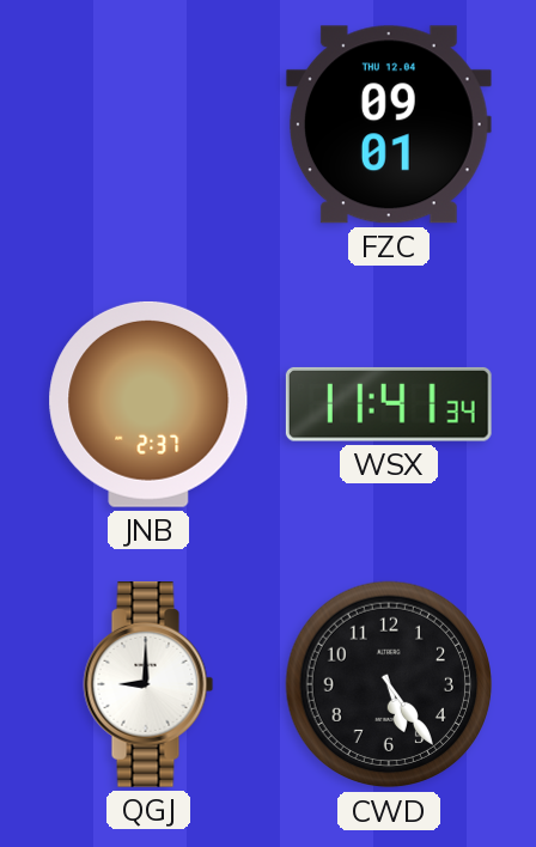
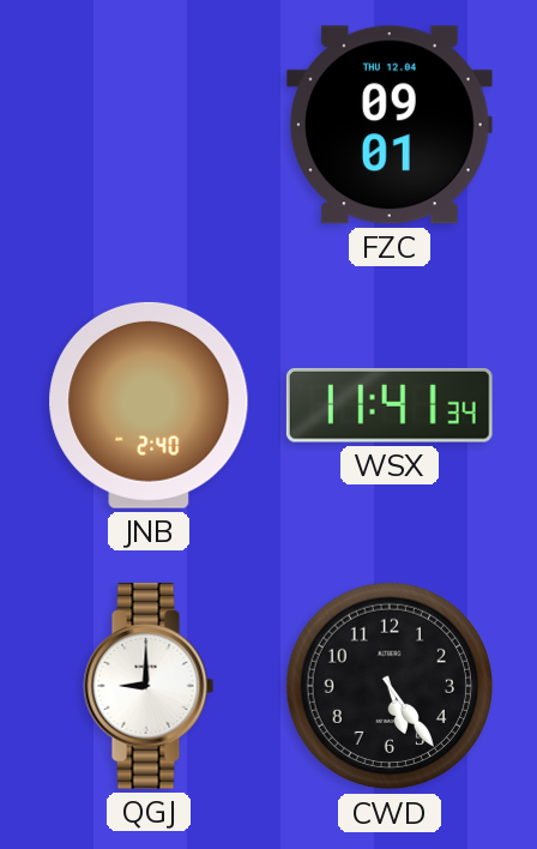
JNB: 2:37 -> 2:40 (149, 405)
